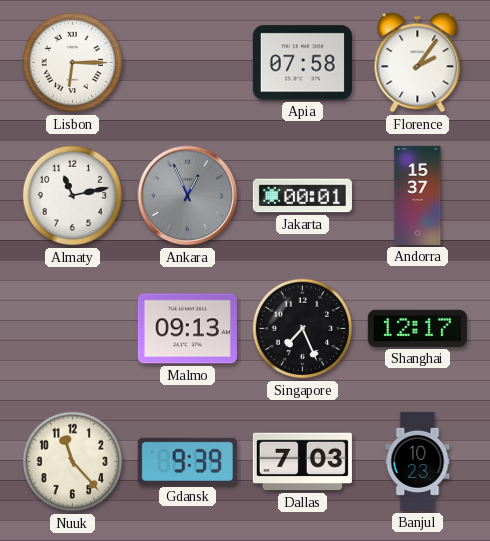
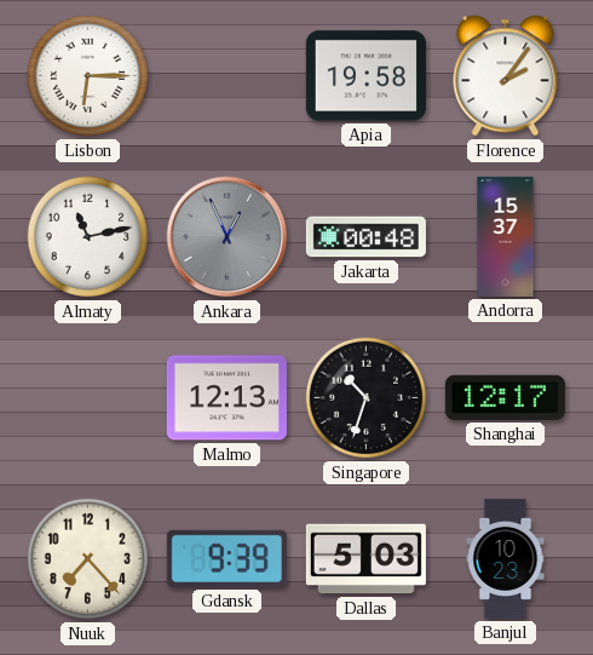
Apia: 07:58 -> 19:58 (365, 76)
Jakarta: 00:01 -> 00:48 (365, 237)
Malmo: 09:13 -> 12:13 (226, 398)
Singapore: 7:26 -> 10:33 (367, 398)
Nuuk: 11:23 -> 7:23 (88, 559)
Dallas: 7:03 -> 5:03 (365, 559)
